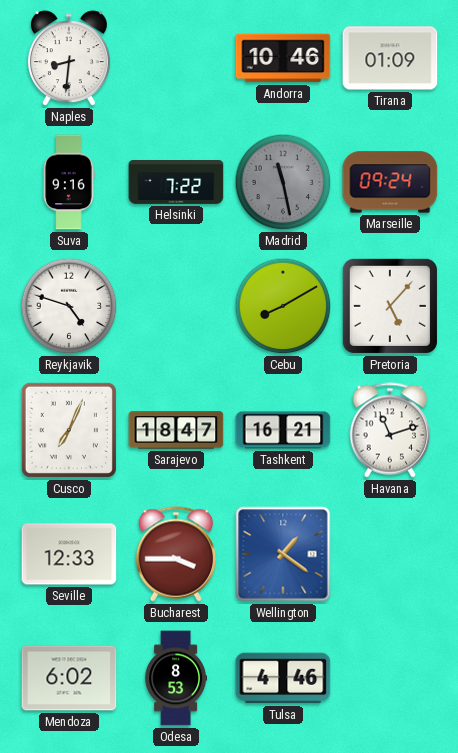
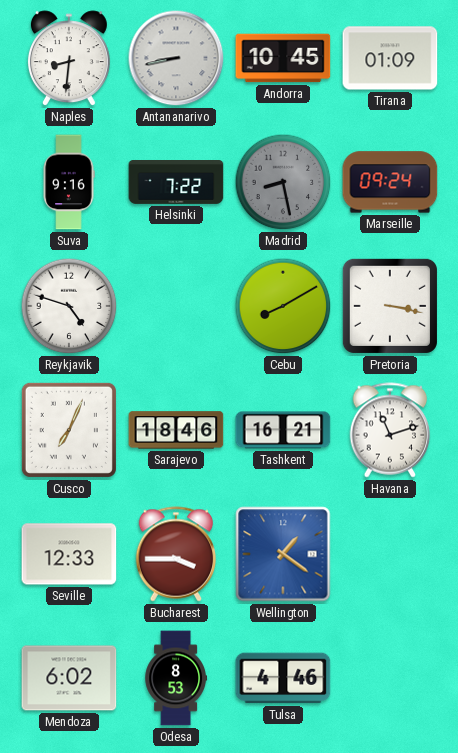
Antananarivo: none -> 8:43 (176, 58)
Andorra: 10:46 -> 10:45 (283, 58)
Madrid: 11:28 -> 8:28 (283, 182)
Pretoria: 5:07 -> 3:17 (390, 306)
Sarajevo: 18:47 -> 18:46 (176, 430)
